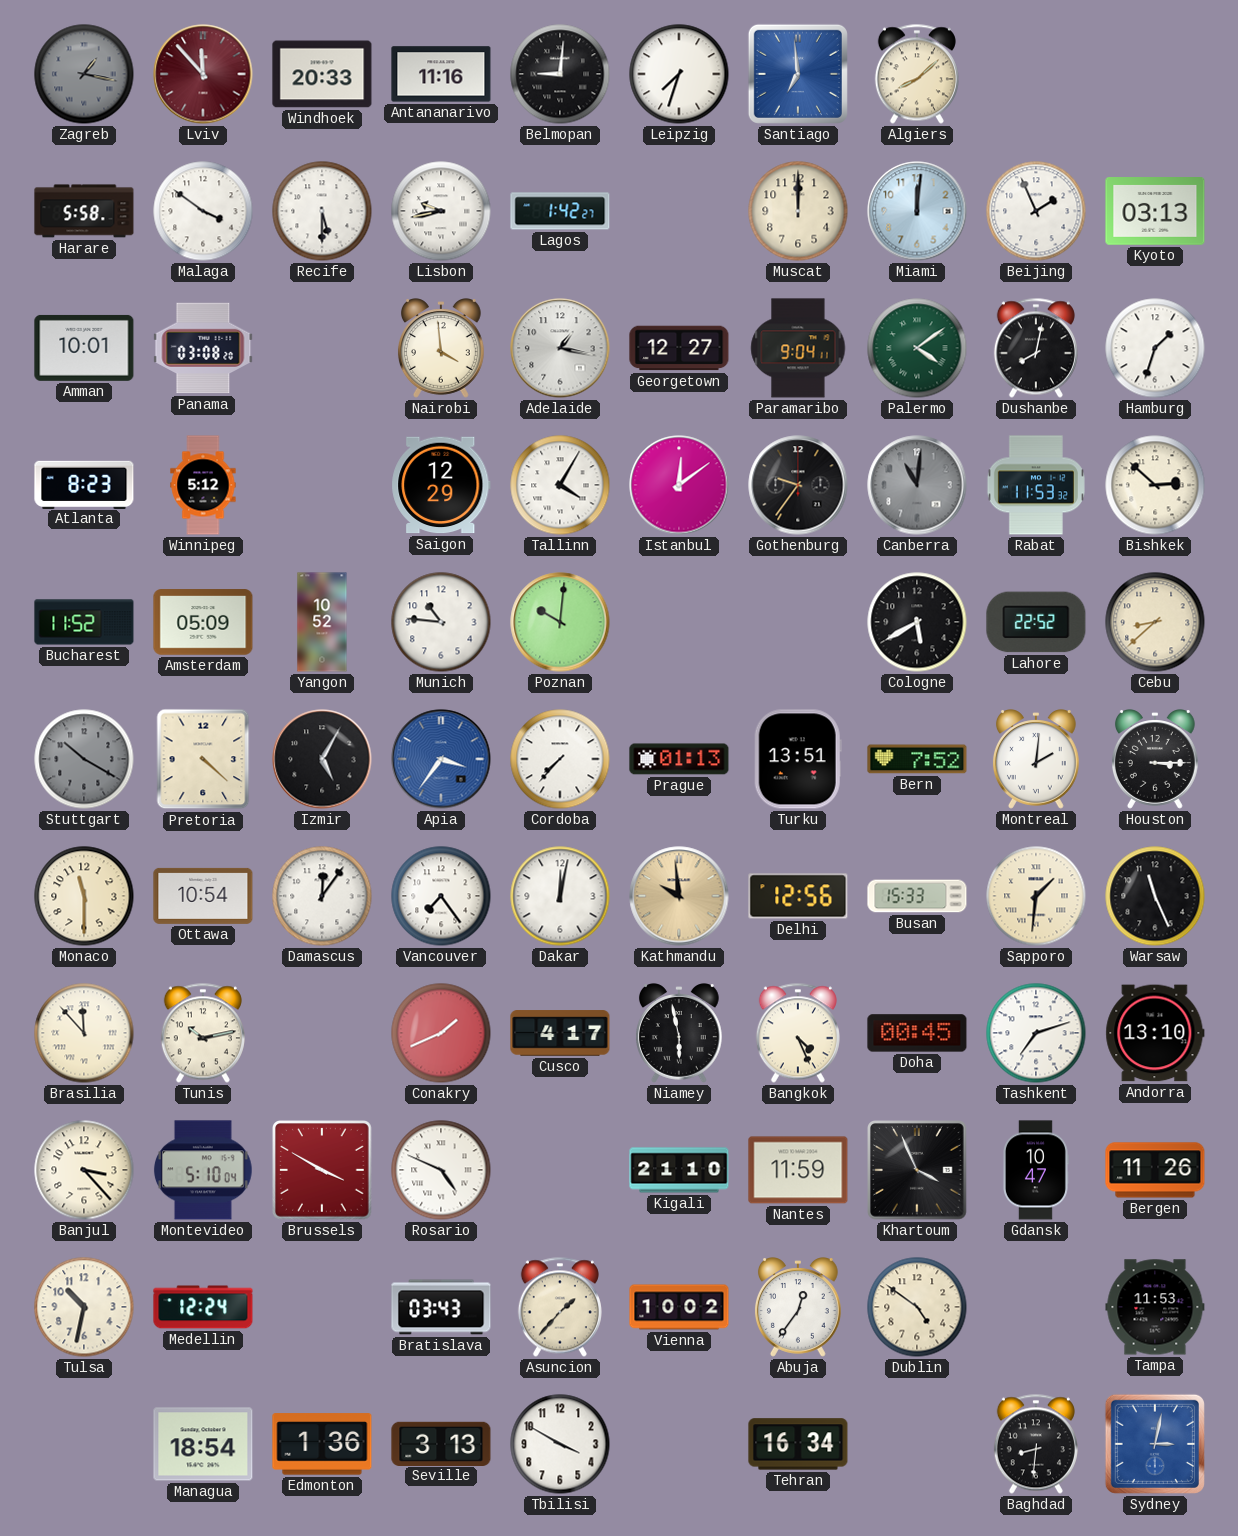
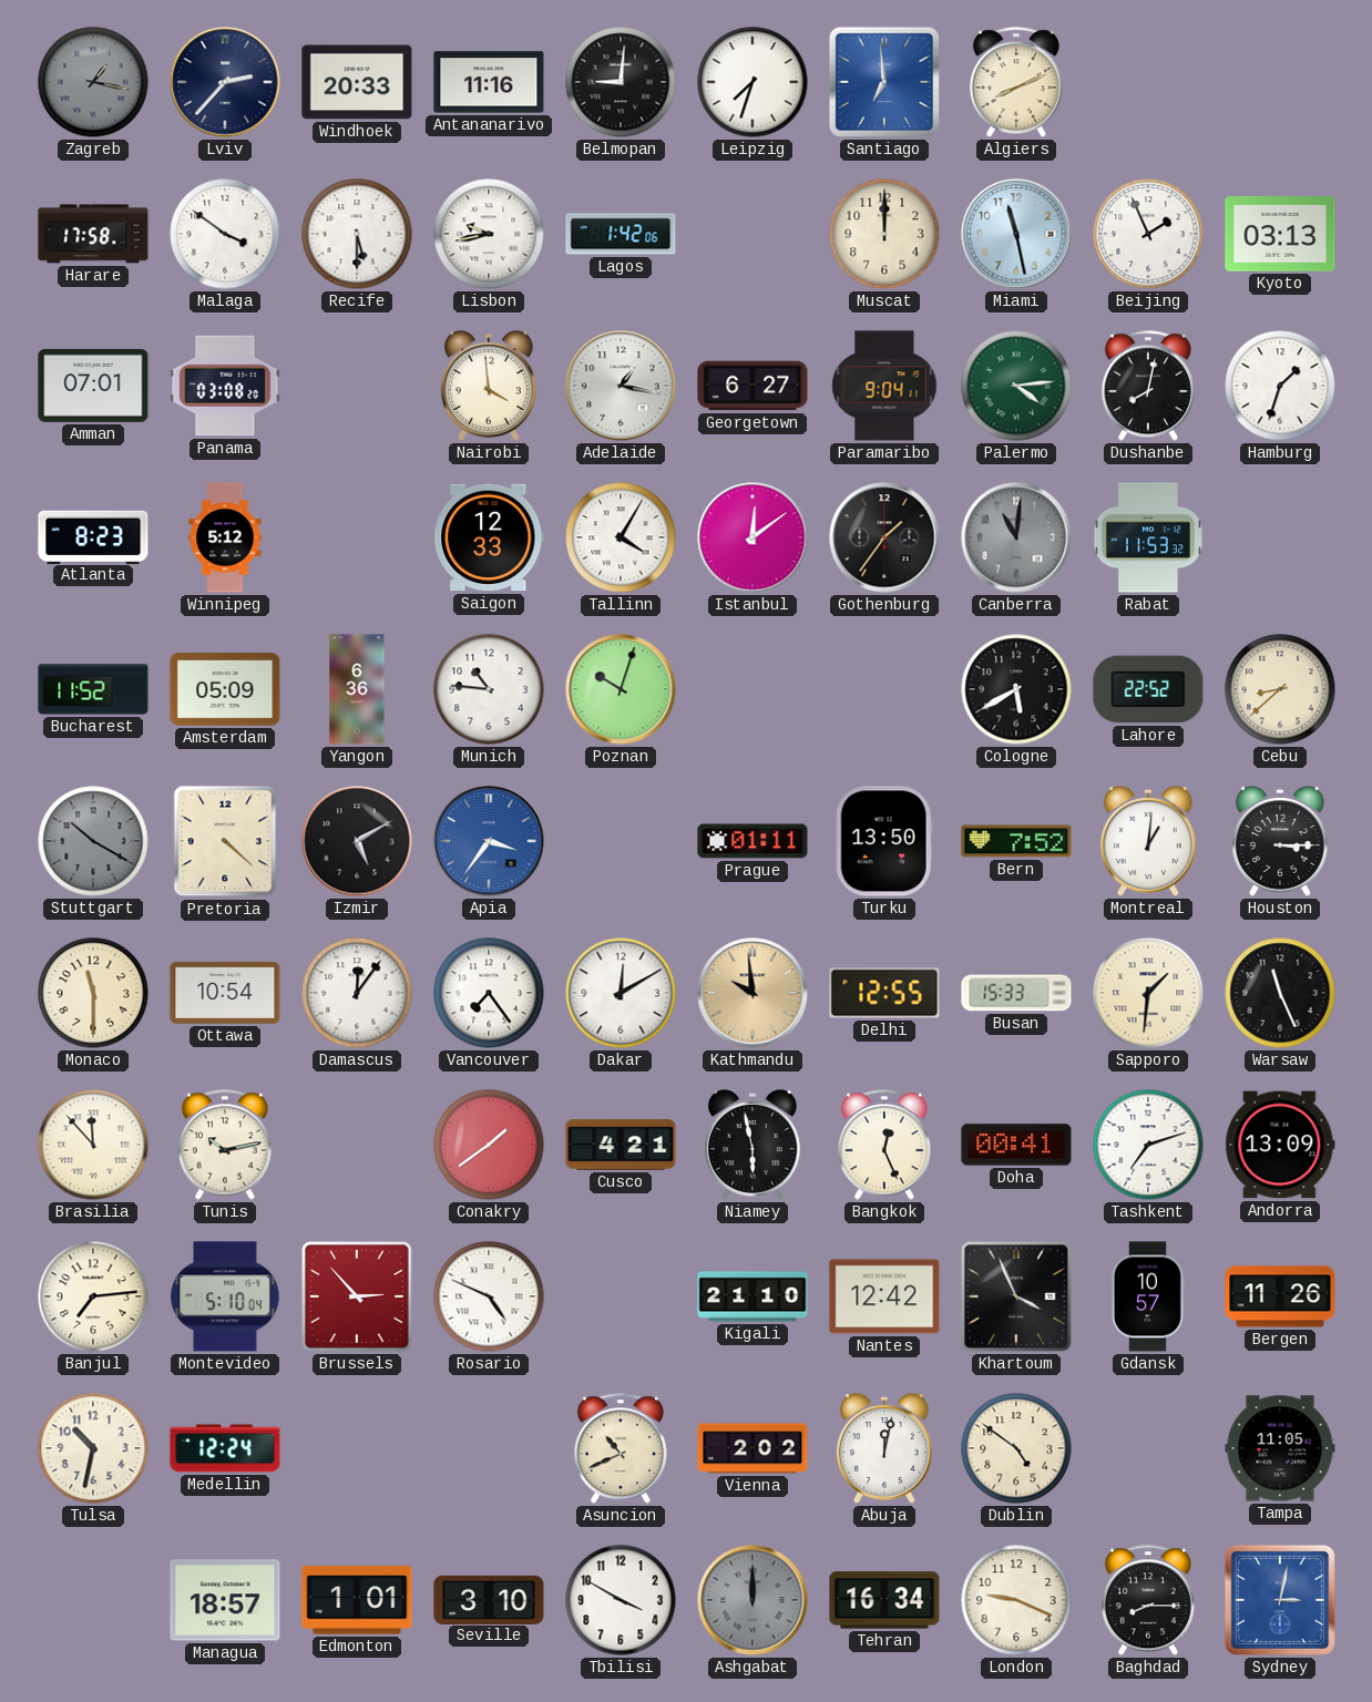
Lviv: 11:53 -> 2:37 (225, 82)
Lviv dial: burgundy -> navy (225, 82)
Algiers: 8:08 -> 8:11 (1016, 82)
Harare: 5:58 -> 17:58 (93, 234)
Lagos: 1:42:27 -> 1:42:06 (621, 234)
Miami: 12:01 -> 11:28 (1016, 234)
Amman: 10:01 -> 07:01 (93, 386)
Georgetown: 12:27 -> 6:27 (752, 386)
Palermo: 4:09 -> 4:14 (1016, 386)
Saigon: 12:29 -> 12:33 (489, 537)
Gothenburg: 9:36 -> 1:36 (884, 537)
Bishkek: 2:52 -> none (1155, 485)
Yangon: 10:52 -> 6:36 (357, 689)
Poznan: 10:01 -> 10:03 (621, 689)
Izmir: 5:05 -> 5:10 (357, 841)
Cordoba: 7:37 -> none (560, 759)
Prague: 01:13 -> 01:11 (752, 841)
Turku: 13:51 -> 13:50 (884, 841)
Montreal: 2:01 -> 1:01 (1148, 841)
Dakar: 12:02 -> 12:10 (621, 993)
Delhi: 12:56 -> 12:55 (884, 993)
Conakry: 1:41 -> 1:39 (489, 1145)
Cusco: 4:17 -> 4:21 (621, 1145)
Bangkok: 4:26 -> 12:26 (884, 1145)
Doha: 00:45 -> 00:41 (1016, 1145)
Andorra: 13:10 -> 13:09 (1280, 1145)
Banjul: 3:23 -> 7:14 (93, 1296)
Brussels: 3:50 -> 2:53 (358, 1298)
Nantes: 11:59 -> 12:42 (884, 1296)
Gdansk: 10:47 -> 10:57 (1147, 1296)
Bratislava: 03:43 -> none (441, 1307)
Asuncion: 1:37 -> 10:41 (621, 1448)
Vienna: 10:02 -> 2:02 (752, 1448)
Abuja: 12:36 -> 12:02 (884, 1448)
Tampa: 11:53 -> 11:05 (1280, 1448)
Managua: 18:54 -> 18:57 (225, 1600)
Edmonton: 1:36 -> 1:01 (357, 1600)
Seville: 3:13 -> 3:10 (489, 1599)
Ashgabat: none -> 12:00 (752, 1600)
London: none -> 9:19 (1016, 1600)
Baghdad: 8:31 -> 8:15 (1148, 1600)
